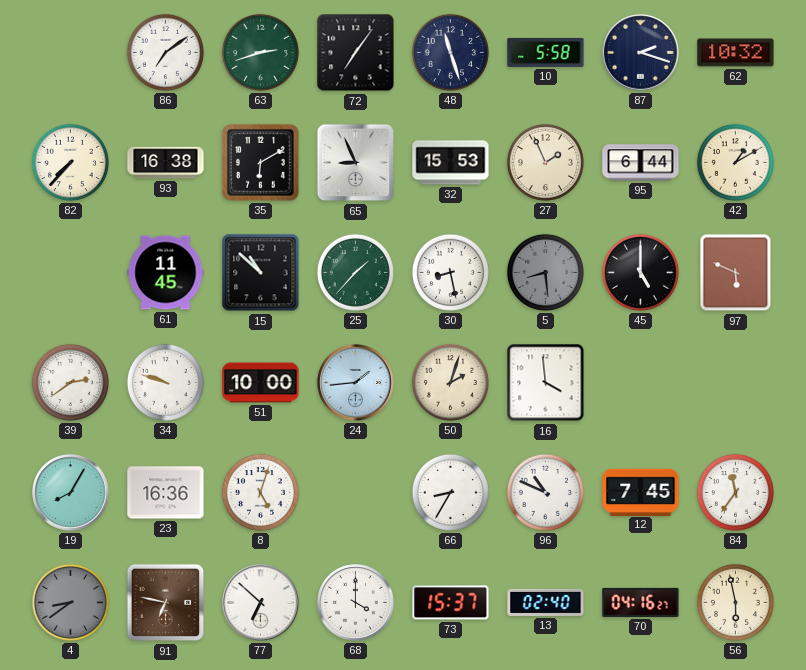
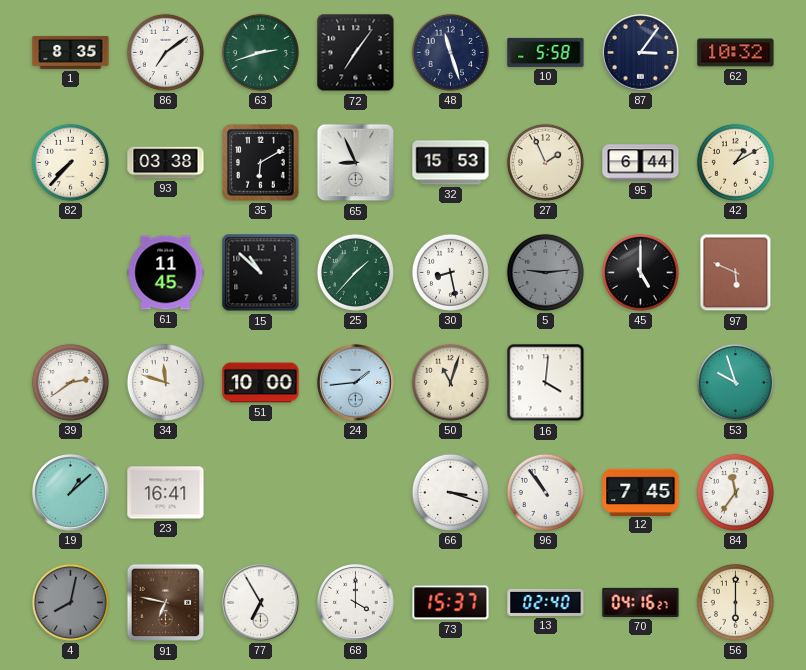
1: none -> 8:35 (71, 52)
87: 2:18 -> 3:06 (641, 53)
93: 16:38 -> 03:38 (166, 163)
5: 8:29 -> 9:14 (545, 272)
34: 9:48 -> 11:48 (165, 382)
50: 2:03 -> 11:03 (450, 382)
16: 3:59 -> 4:01 (546, 383)
53: none -> 9:57 (735, 382)
19: 8:05 -> 1:08 (71, 493)
23: 16:36 -> 16:41 (166, 493)
8: 5:03 -> none (260, 492)
66: 8:35 -> 3:18 (450, 492)
96: 10:49 -> 10:54 (545, 492)
4: 8:39 -> 8:02 (70, 602)
77: 6:52 -> 6:55 (261, 603)
56: 5:58 -> 6:00 (735, 602)
